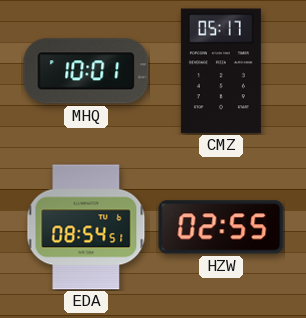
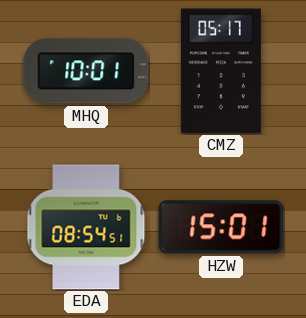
HZW: 02:55 -> 15:01 (221, 227)
